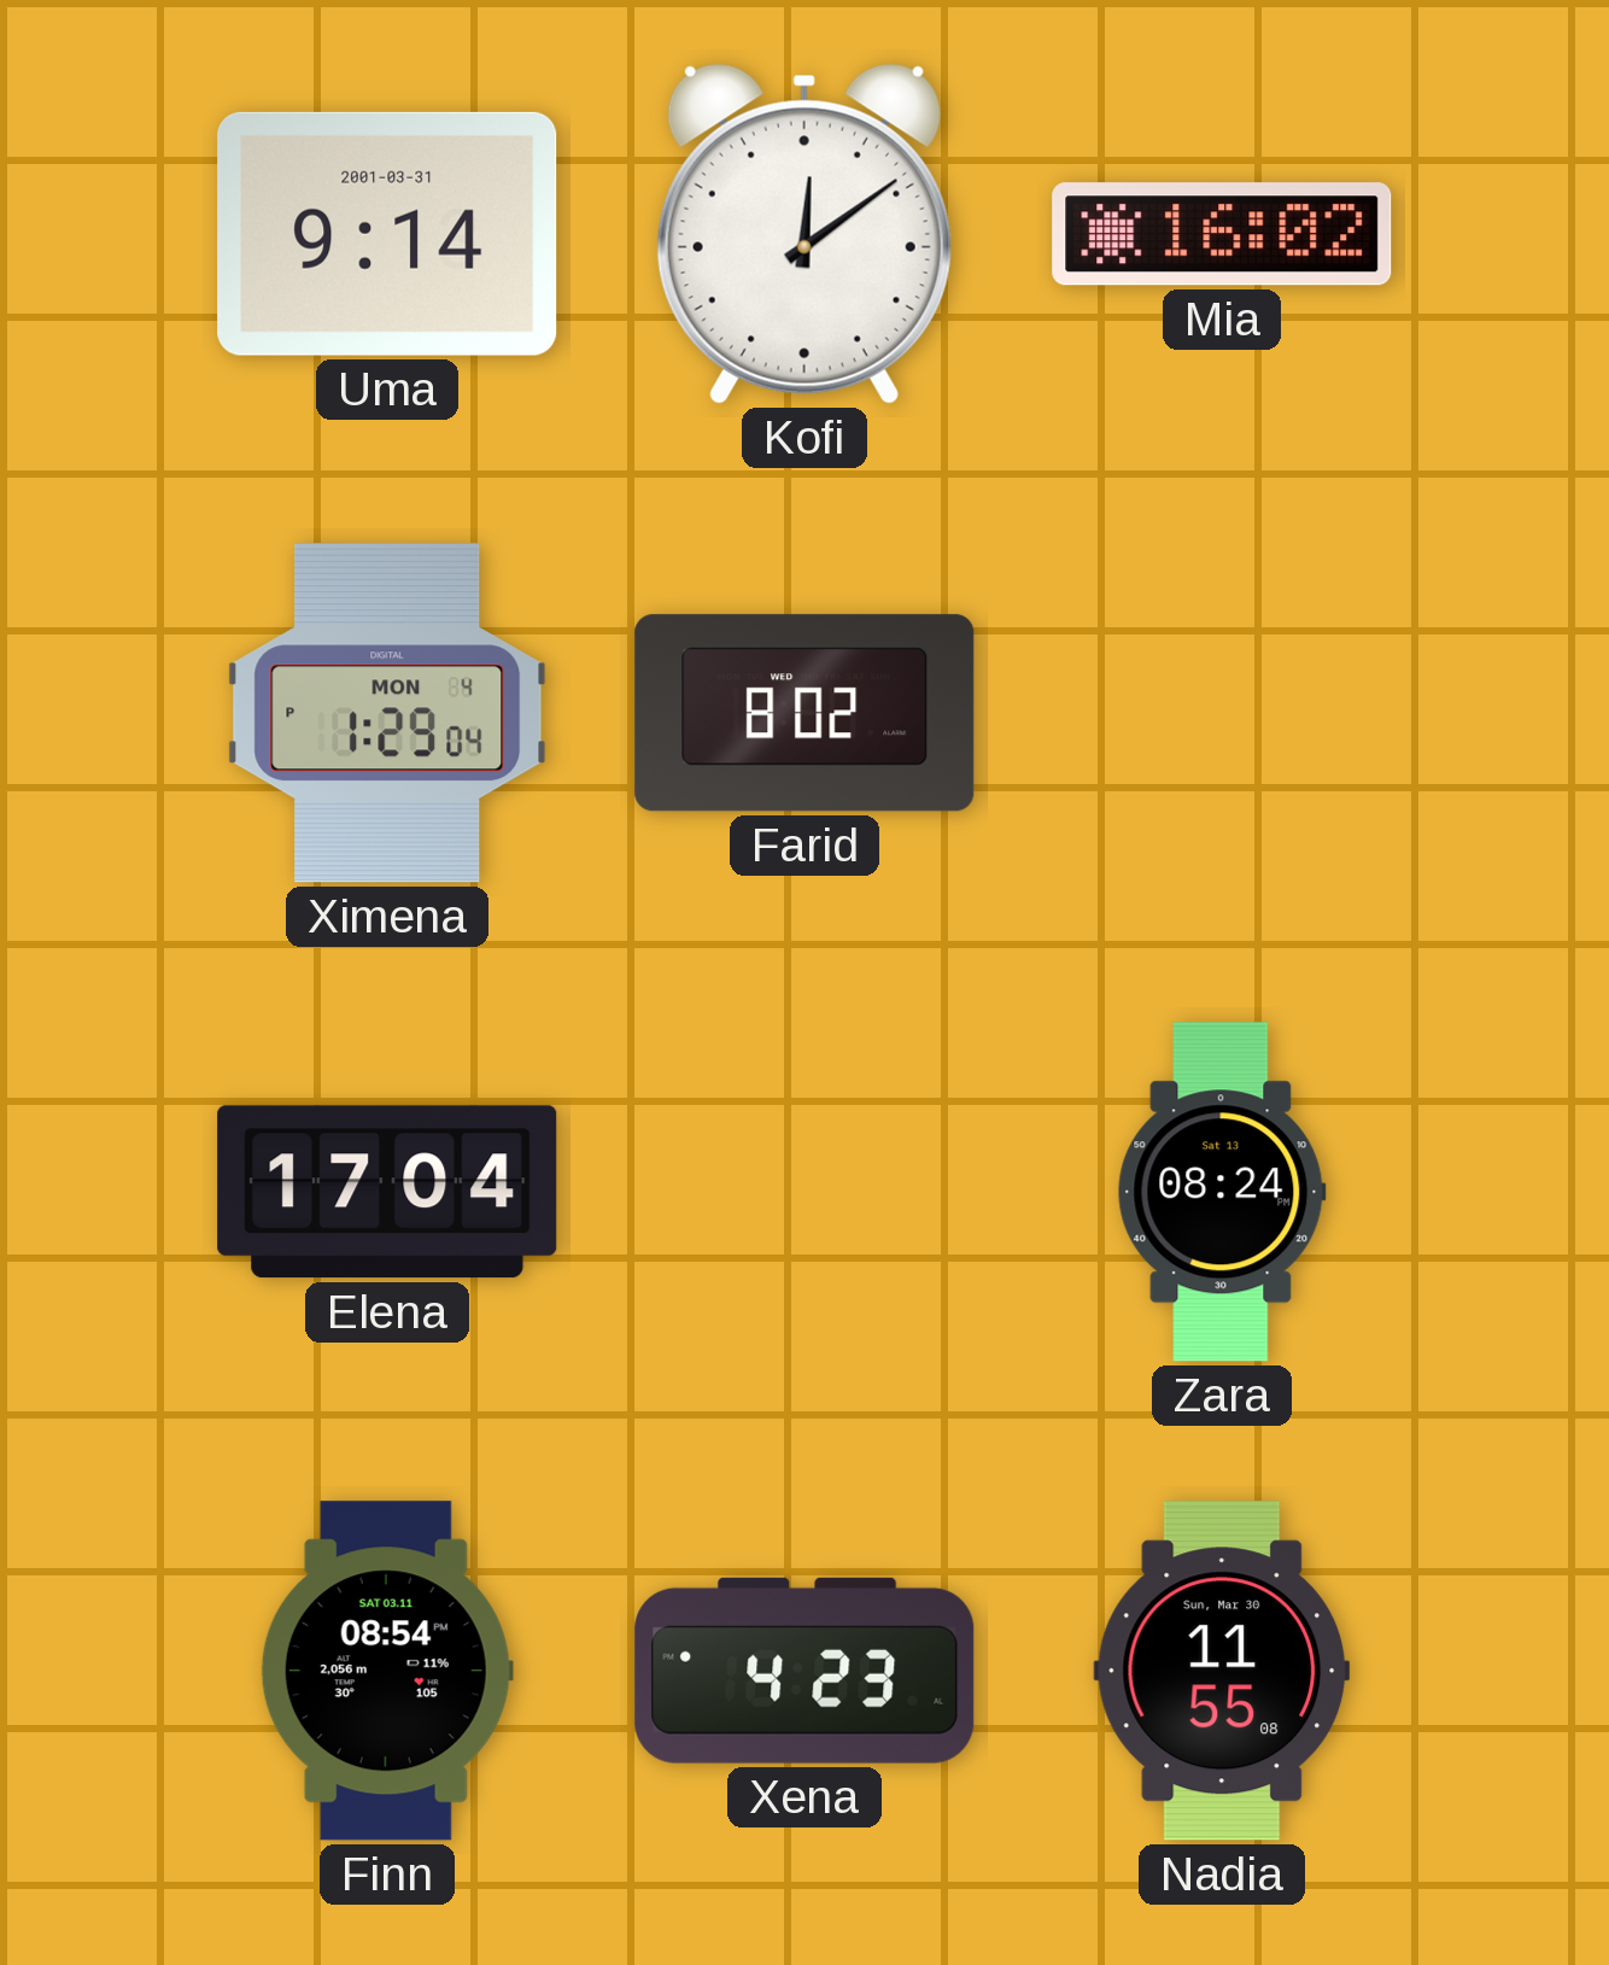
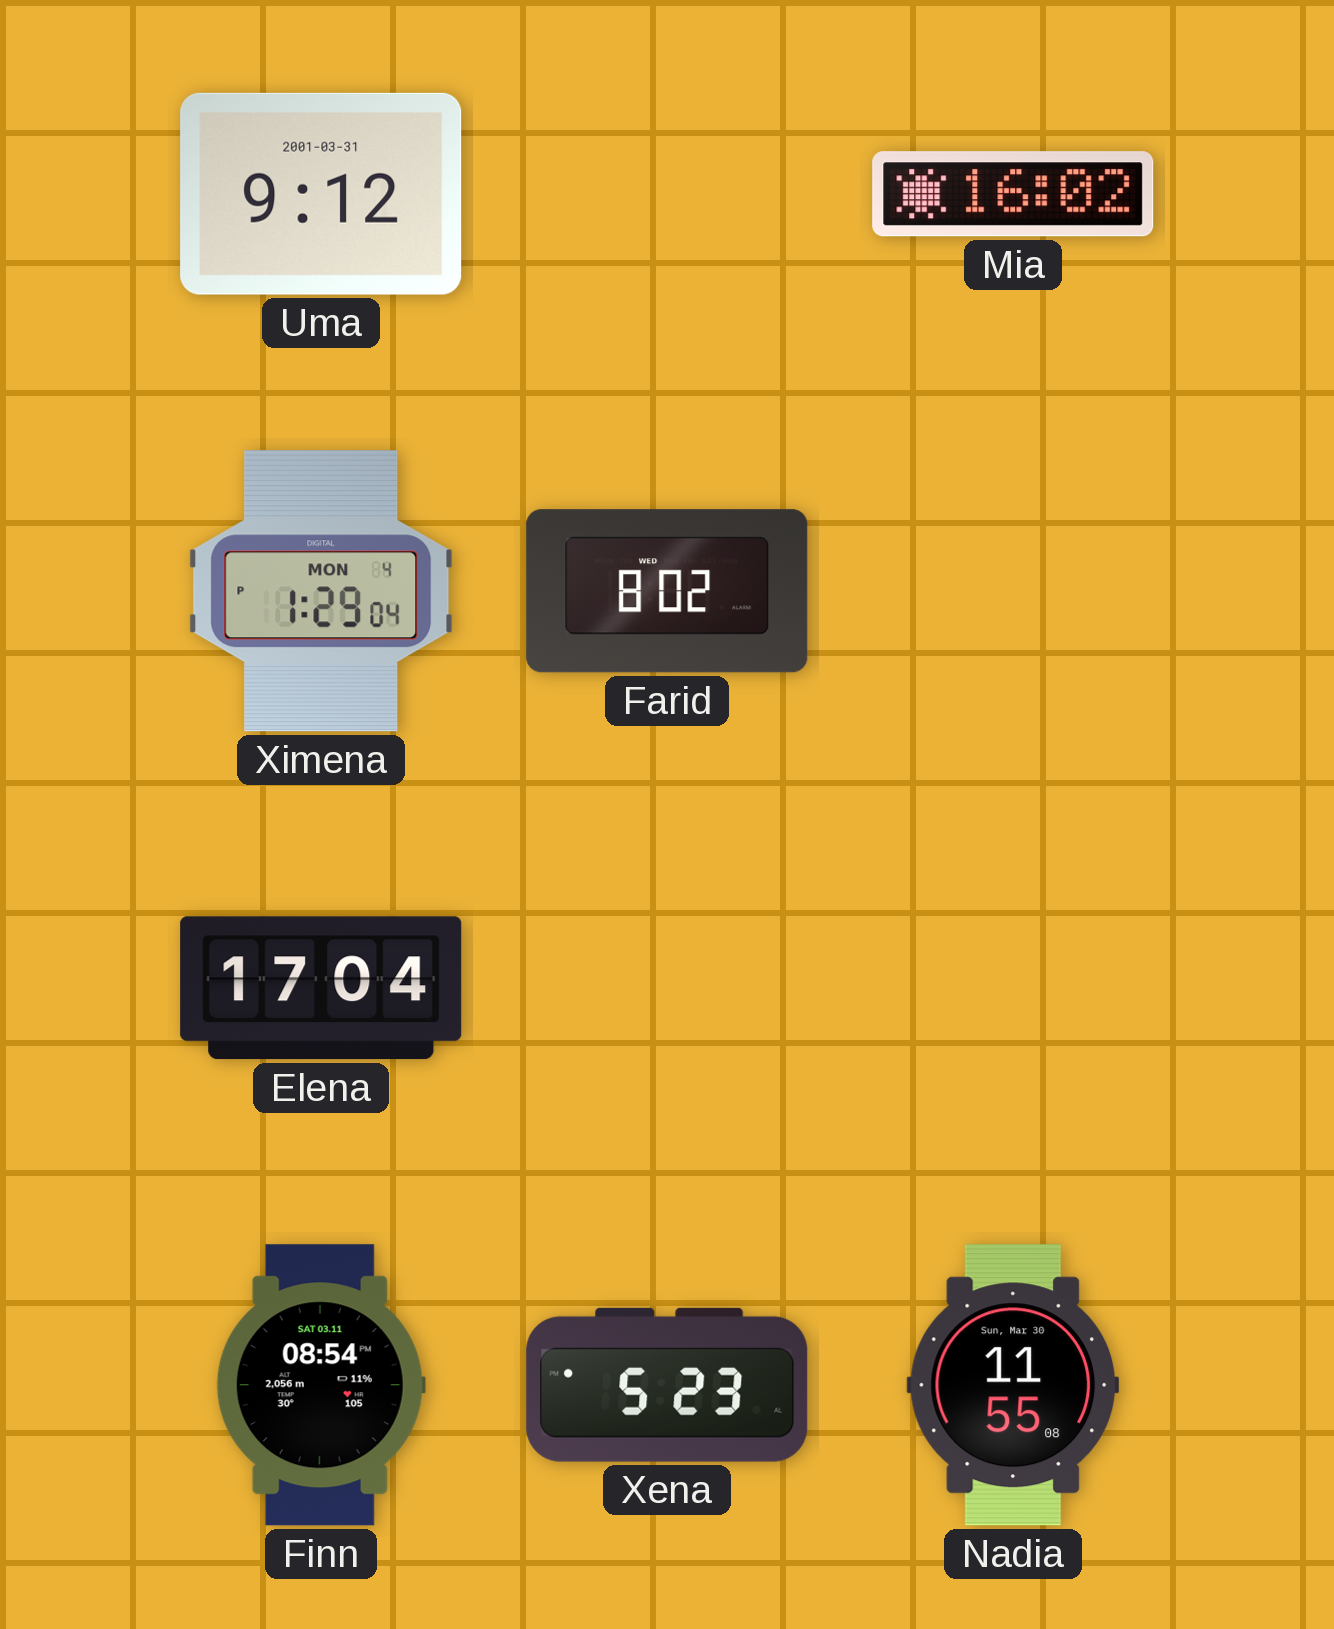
Uma: 9:14 -> 9:12 (321, 194)
Kofi: 12:09 -> none (805, 234)
Zara: 08:24 -> none (1222, 1192)
Xena: 4:23 -> 5:23 (667, 1385)
